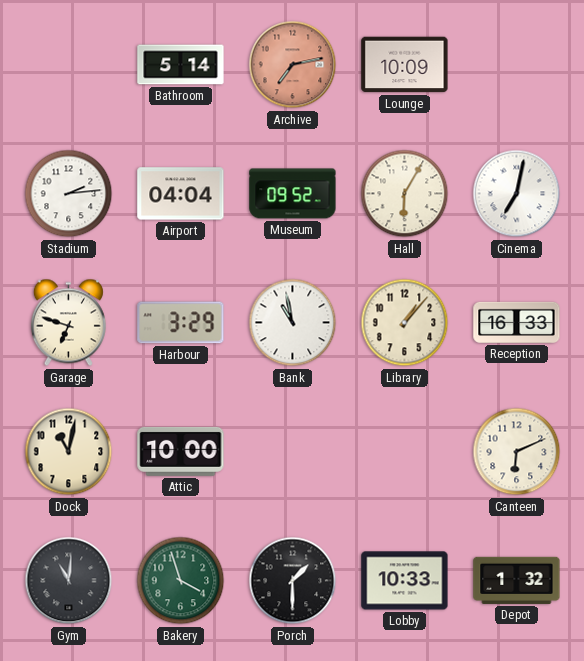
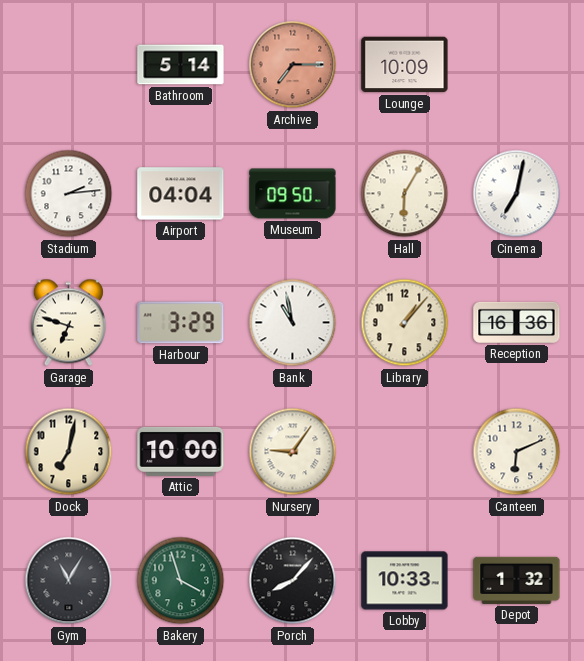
Archive: 7:13 -> 7:15 (293, 65)
Museum: 09:52 -> 09:50 (293, 194)
Reception: 16:33 -> 16:36 (517, 322)
Dock: 11:02 -> 7:02 (69, 452)
Nursery: none -> 9:06 (293, 452)
Gym: 11:01 -> 11:05 (69, 581)
Porch: 1:30 -> 8:07 (293, 581)
